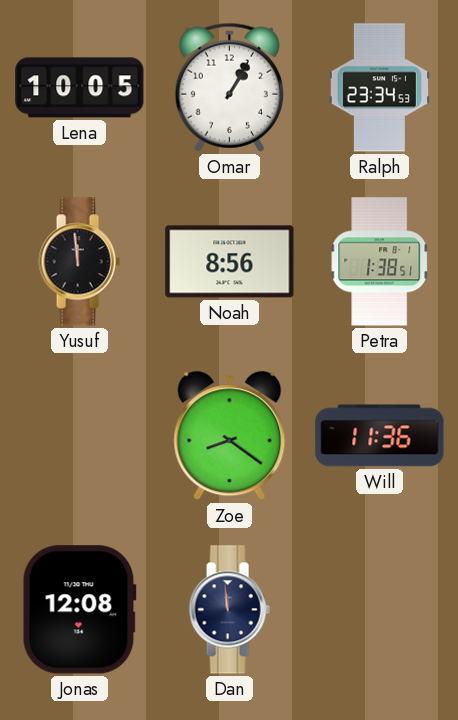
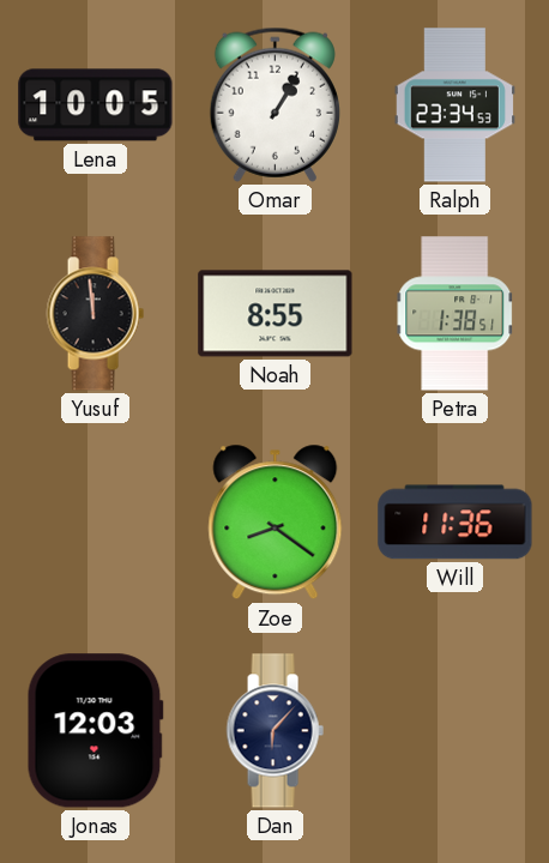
Noah: 8:56 -> 8:55 (276, 314)
Jonas: 12:08 -> 12:03 (95, 731)
Dan: 11:59 -> 6:07 (274, 731)
